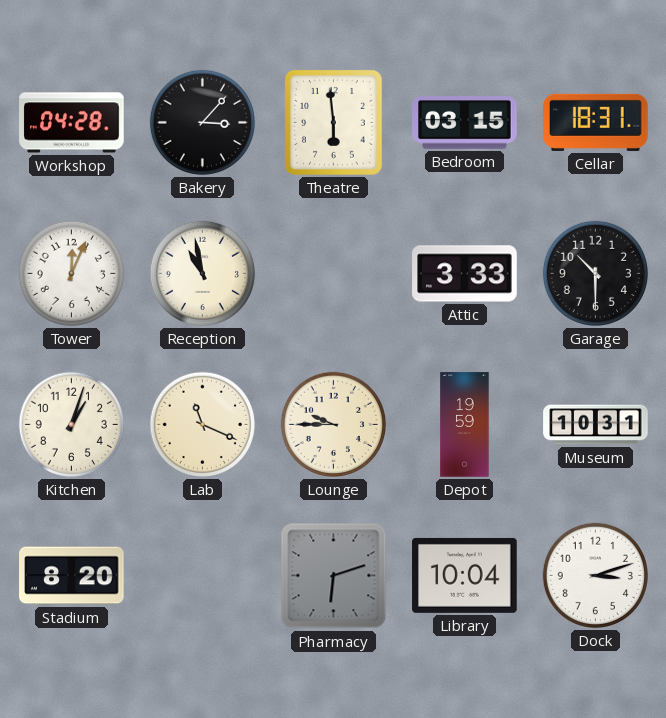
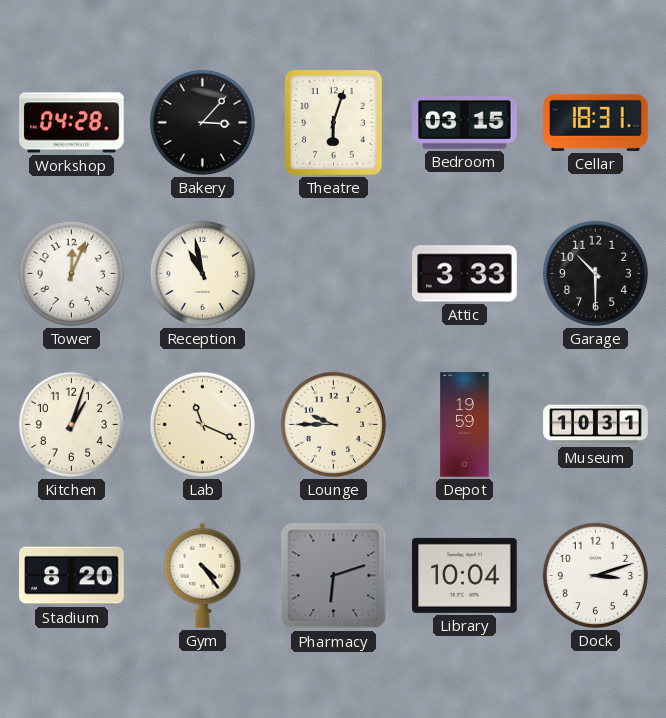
Theatre: 5:59 -> 6:03 (333, 122)
Gym: none -> 4:24 (203, 575)
